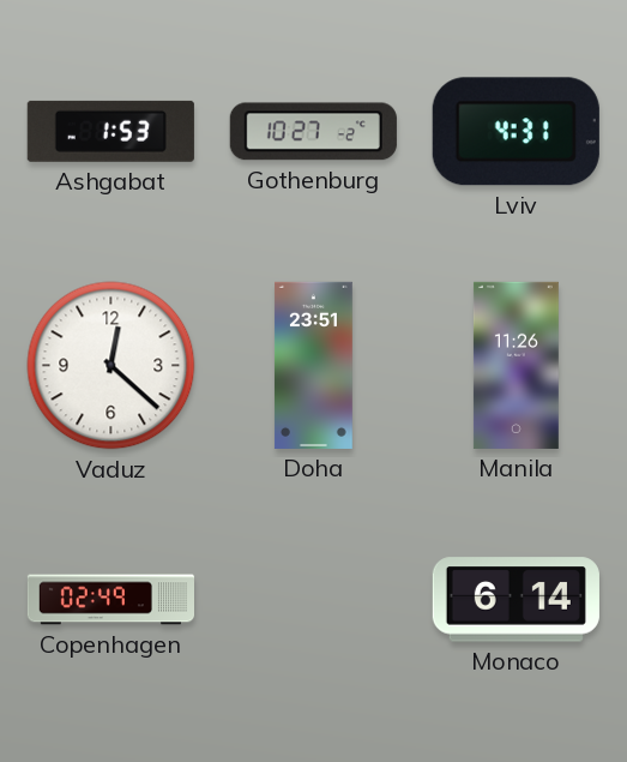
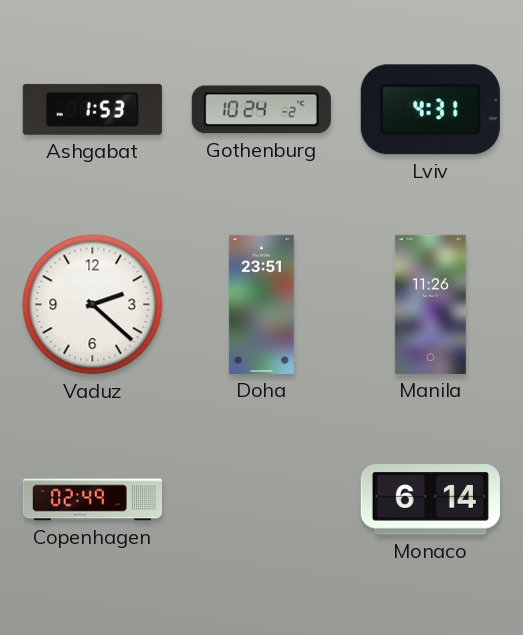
Gothenburg: 10:27 -> 10:24 (261, 110)
Vaduz: 12:22 -> 2:22 (93, 305)
